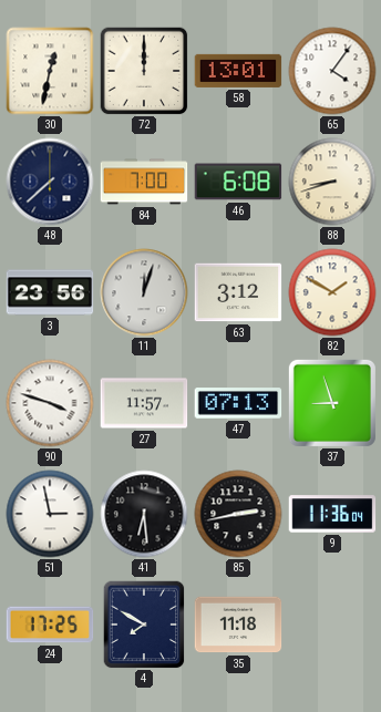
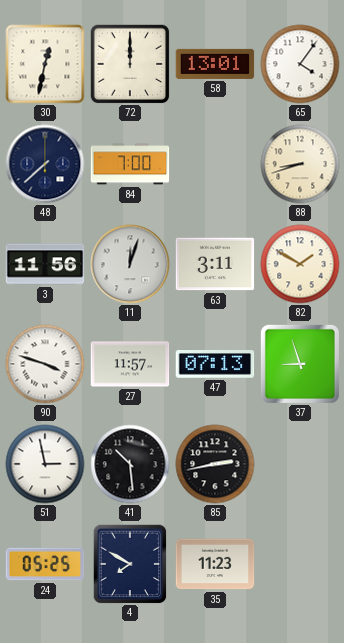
46: 6:08 -> none (238, 182)
3: 23:56 -> 11:56 (45, 264)
63: 3:12 -> 3:11 (215, 264)
41: 6:29 -> 10:29 (130, 464)
9: 11:36 -> none (332, 514)
24: 17:25 -> 05:25 (45, 564)
35: 11:18 -> 11:23 (215, 564)
